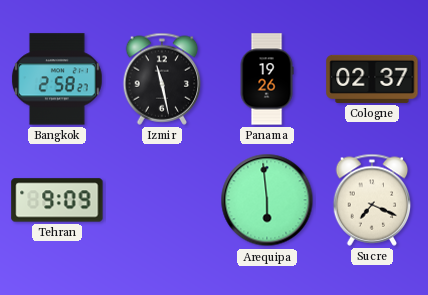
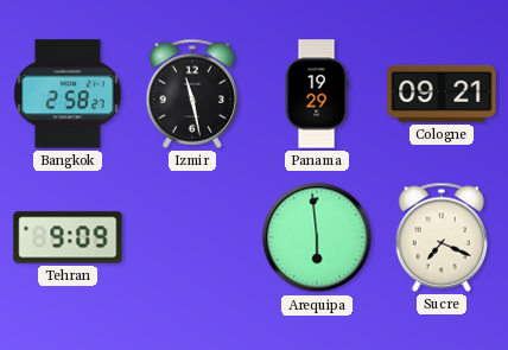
Panama: 19:26 -> 19:29 (317, 94)
Cologne: 02:37 -> 09:21 (442, 94)
